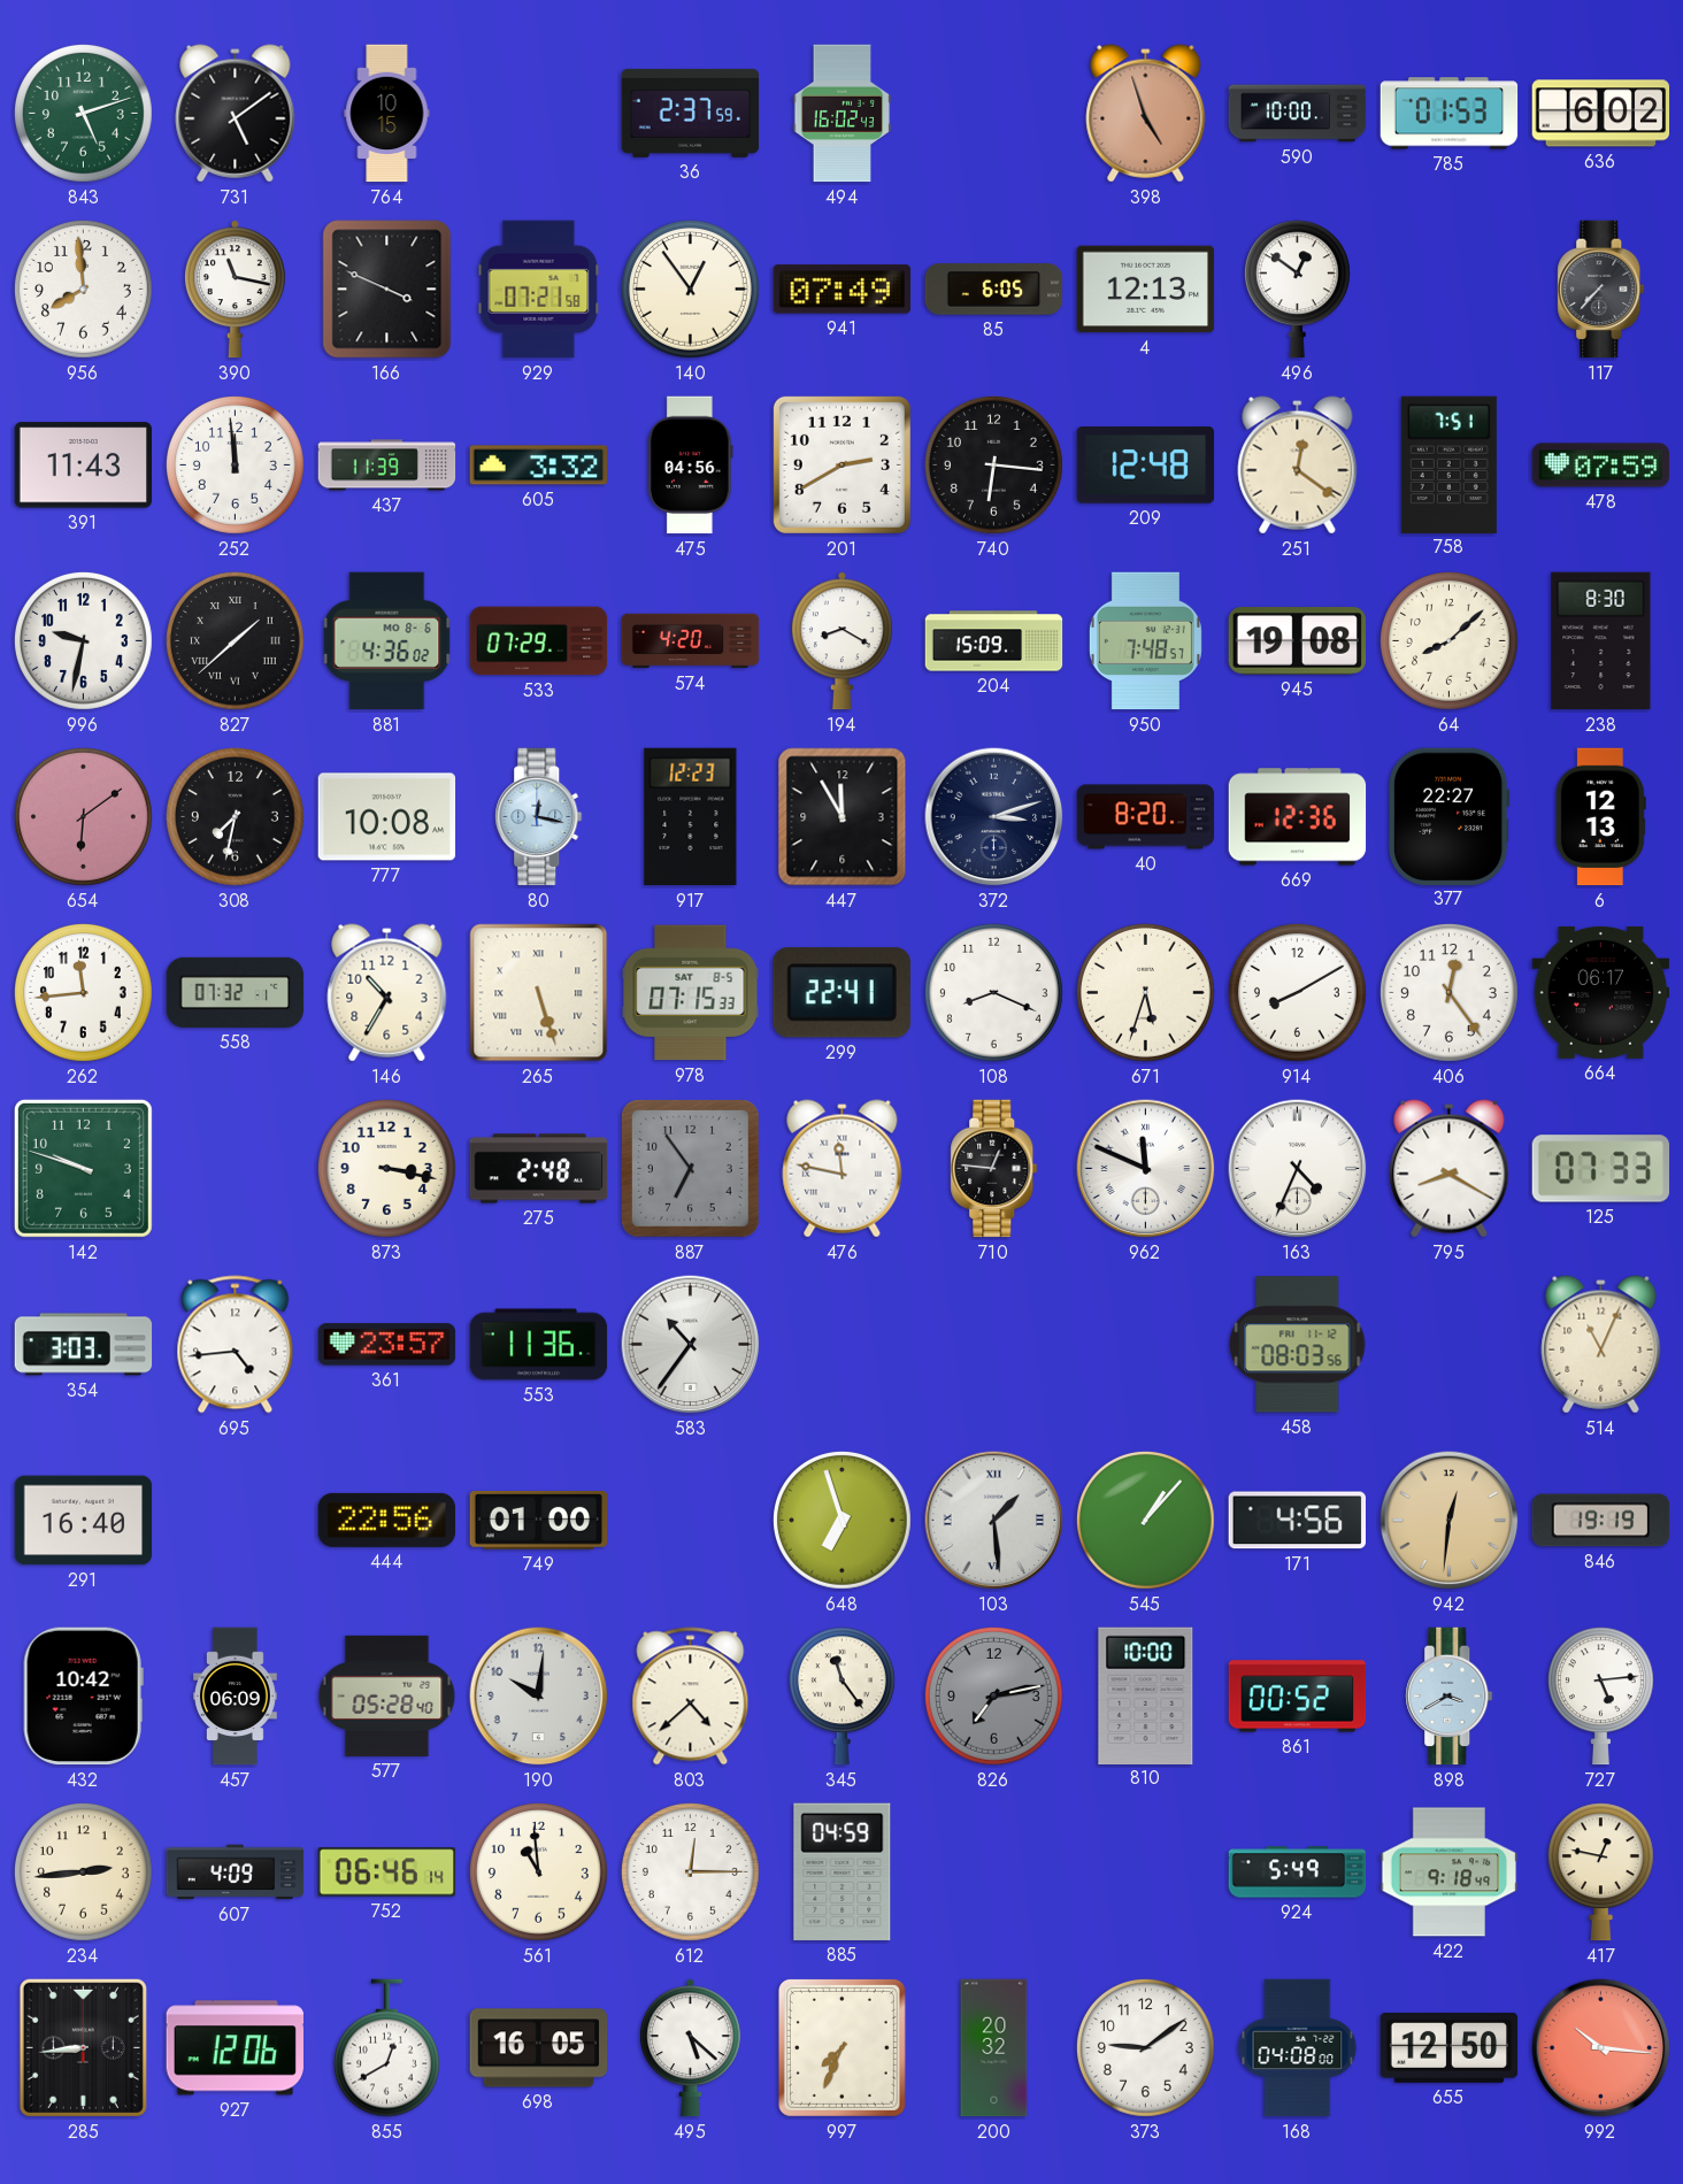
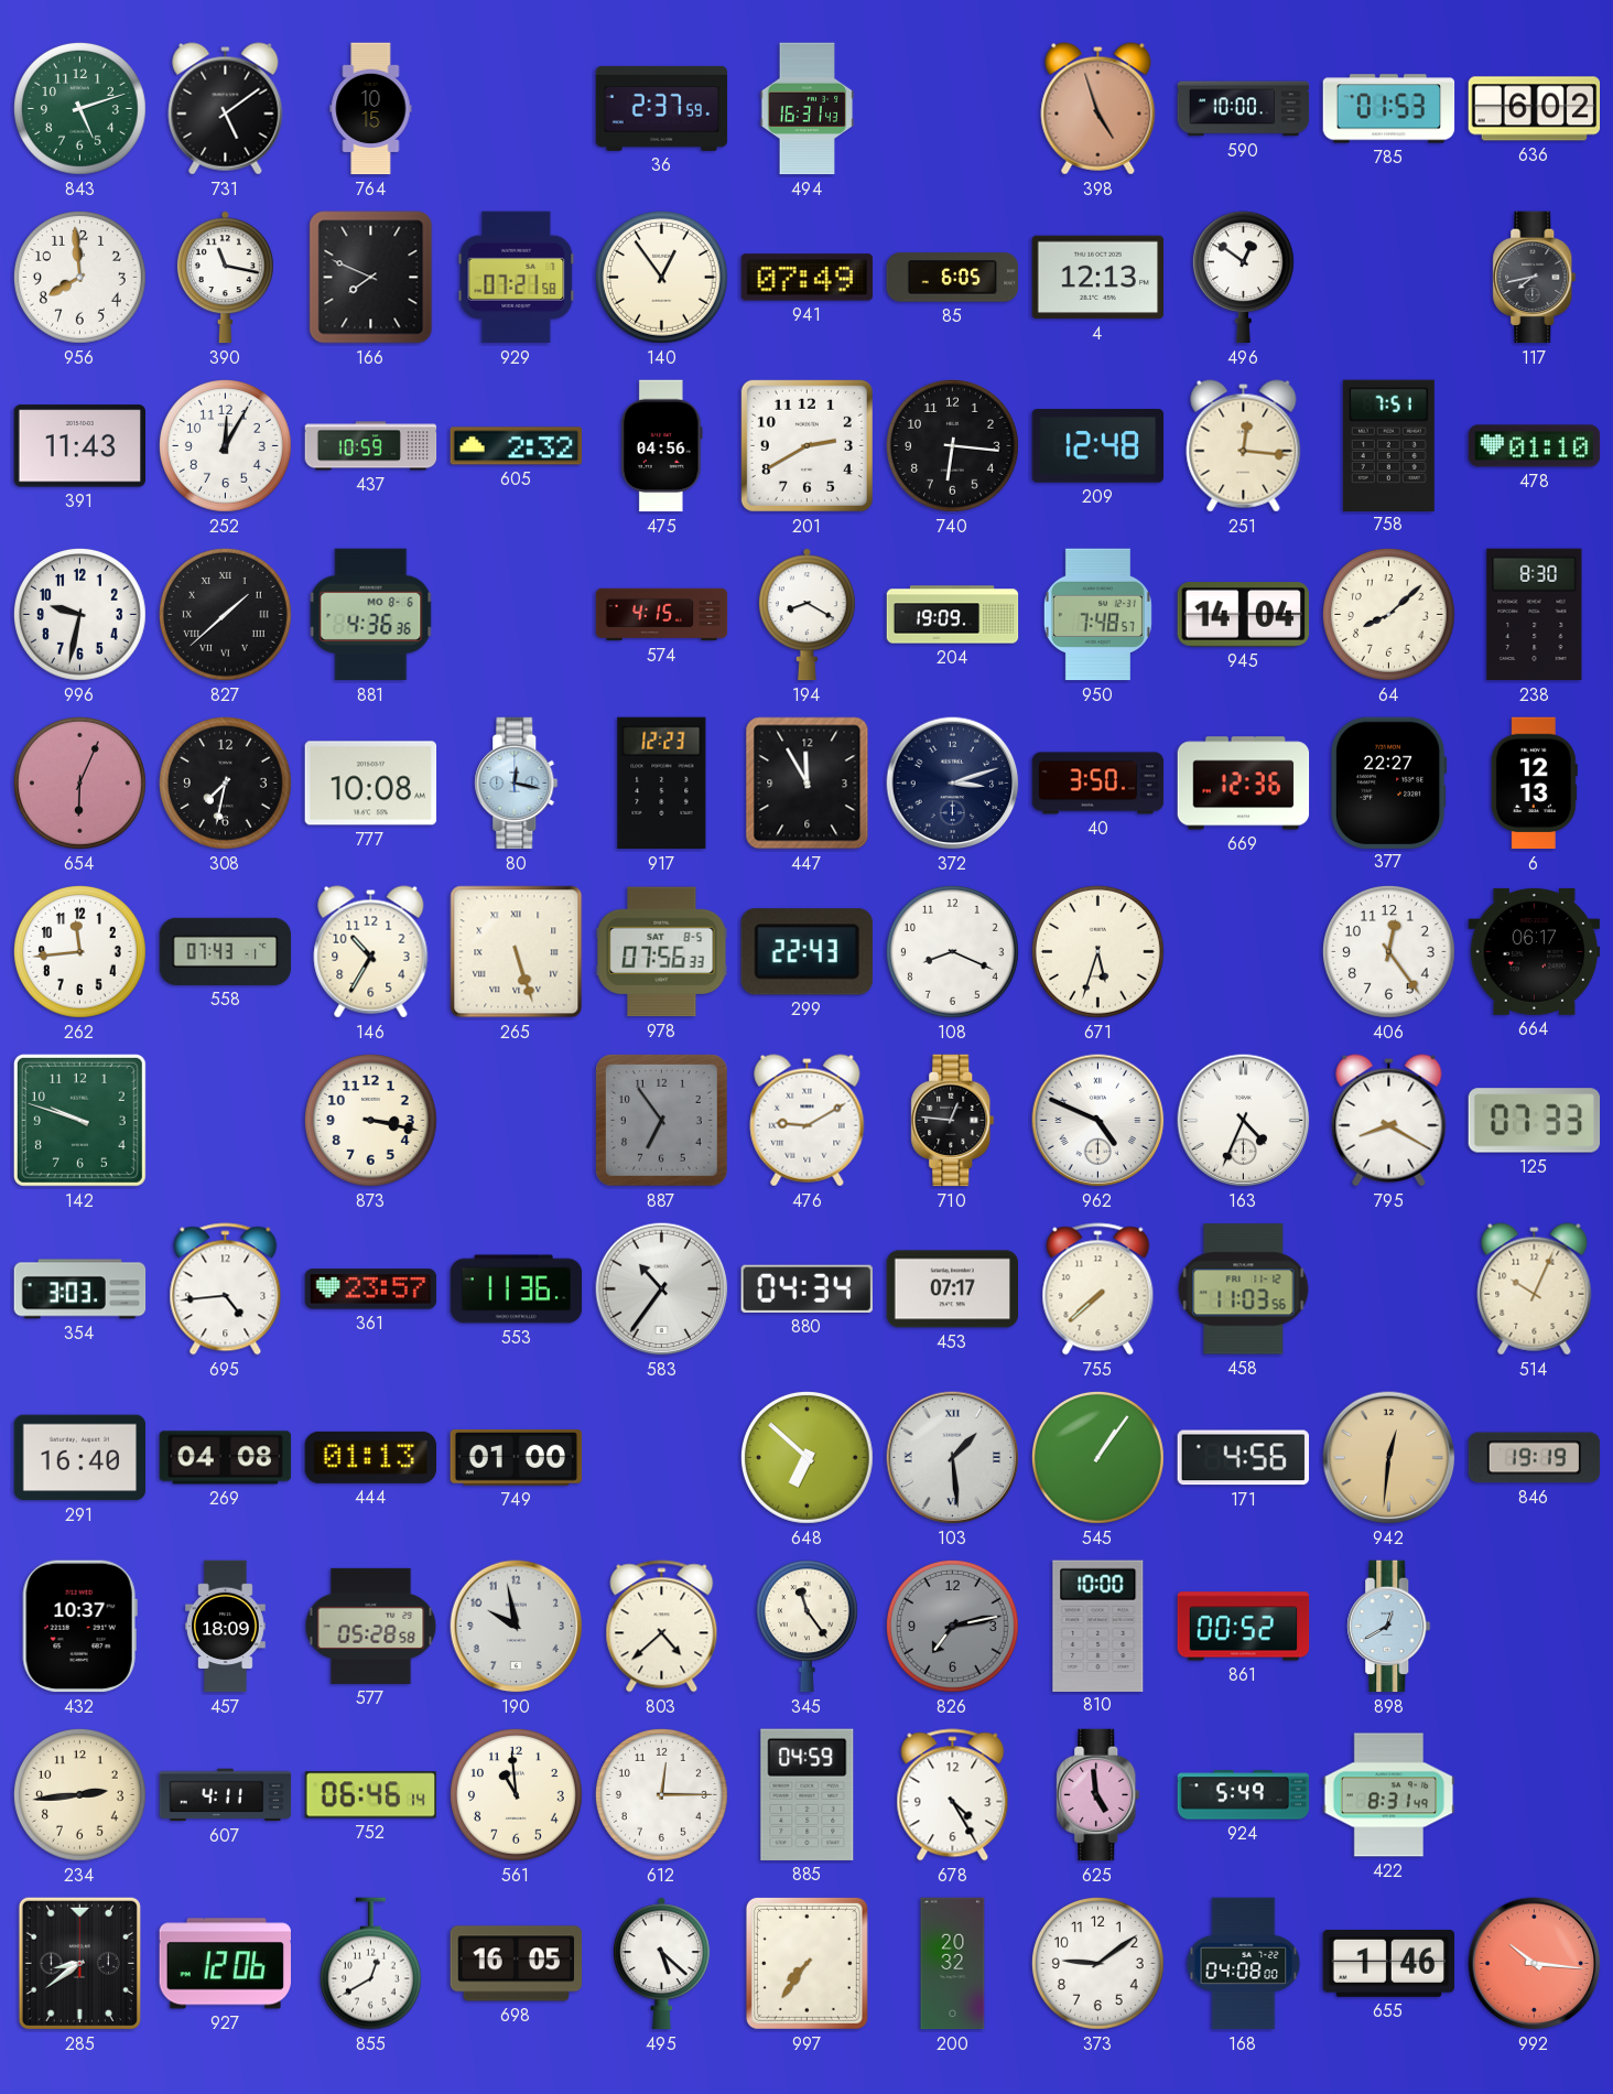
494: 16:02 -> 16:31 (808, 109)
166: 3:49 -> 7:49 (371, 278)
117: 7:37 -> 7:43 (1535, 278)
252: 11:59 -> 12:05 (226, 446)
437: 11:39 -> 10:59 (371, 446)
605: 3:32 -> 2:32 (517, 446)
251: 12:21 -> 12:16 (1244, 446)
478: 07:59 -> 01:10 (1535, 446)
881: 4:36:02 -> 4:36:36 (371, 615)
533: 07:29 -> none (539, 641)
574: 4:20 -> 4:15 (662, 615)
204: 15:09 -> 19:09 (953, 615)
945: 19:08 -> 14:04 (1243, 615)
654: 6:09 -> 6:04 (80, 784)
40: 8:20 -> 3:50 (1098, 784)
558: 07:32 -> 07:43 (226, 951)
978: 07:15 -> 07:56 (662, 952)
299: 22:41 -> 22:43 (806, 952)
914: 8:10 -> none (1298, 993)
275: 2:48 -> none (539, 1169)
476: 11:47 -> 9:10 (808, 1121)
962: 11:49 -> 4:49 (1098, 1121)
880: none -> 04:34 (806, 1288)
453: none -> 07:17 (953, 1289)
755: none -> 7:38 (1098, 1289)
458: 08:03 -> 11:03 (1244, 1289)
514: 11:04 -> 10:04 (1535, 1289)
269: none -> 04:08 (226, 1458)
444: 22:56 -> 01:13 (370, 1457)
648: 6:57 -> 6:52 (808, 1458)
545: 1:07 -> 1:06 (1098, 1458)
432: 10:42 -> 10:37 (79, 1627)
457: 06:09 -> 18:09 (226, 1627)
577: 05:28:40 -> 05:28:58 (371, 1626)
190: 10:01 -> 9:58 (517, 1627)
898: 3:40 -> 12:40 (1389, 1627)
727: 5:14 -> none (1600, 1697)
607: 4:09 -> 4:11 (226, 1795)
678: none -> 4:25 (953, 1795)
625: none -> 4:59 (1098, 1795)
422: 9:18 -> 8:31 (1389, 1795)
417: 12:47 -> none (1600, 1872)
285: 8:44 -> 8:39 (79, 1963)
997: 7:34 -> 7:36 (806, 1963)
655: 12:50 -> 1:46 (1389, 1963)
